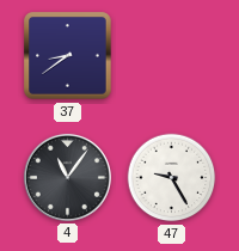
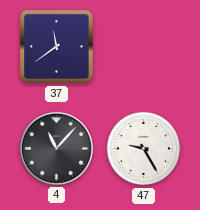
37: 8:39 -> 11:39 (57, 47)
4: 11:06 -> 11:07 (56, 148)
